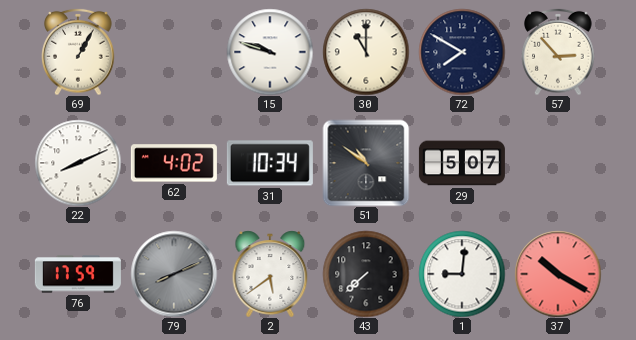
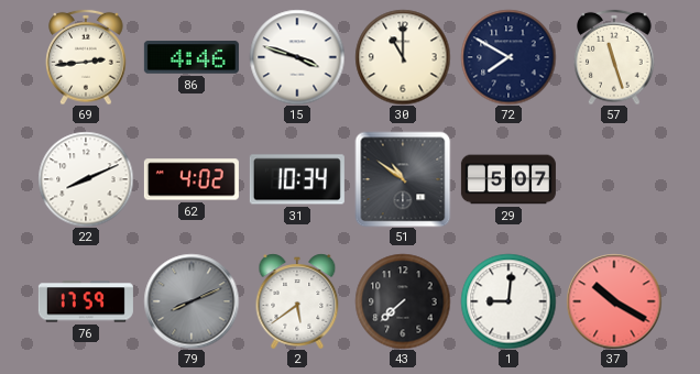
69: 1:05 -> 2:44 (86, 57)
86: none -> 4:46 (192, 57)
15: 9:48 -> 3:48 (297, 57)
57: 2:53 -> 11:27 (614, 57)
